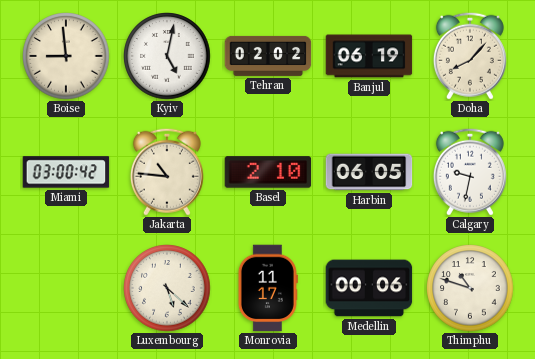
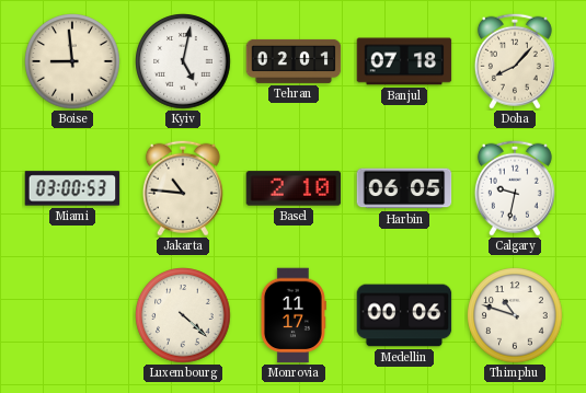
Tehran: 02:02 -> 02:01 (294, 61)
Banjul: 06:19 -> 07:18 (404, 61)
Miami: 03:00:42 -> 03:00:53 (72, 188)
Luxembourg: 5:22 -> 4:22 (183, 315)
